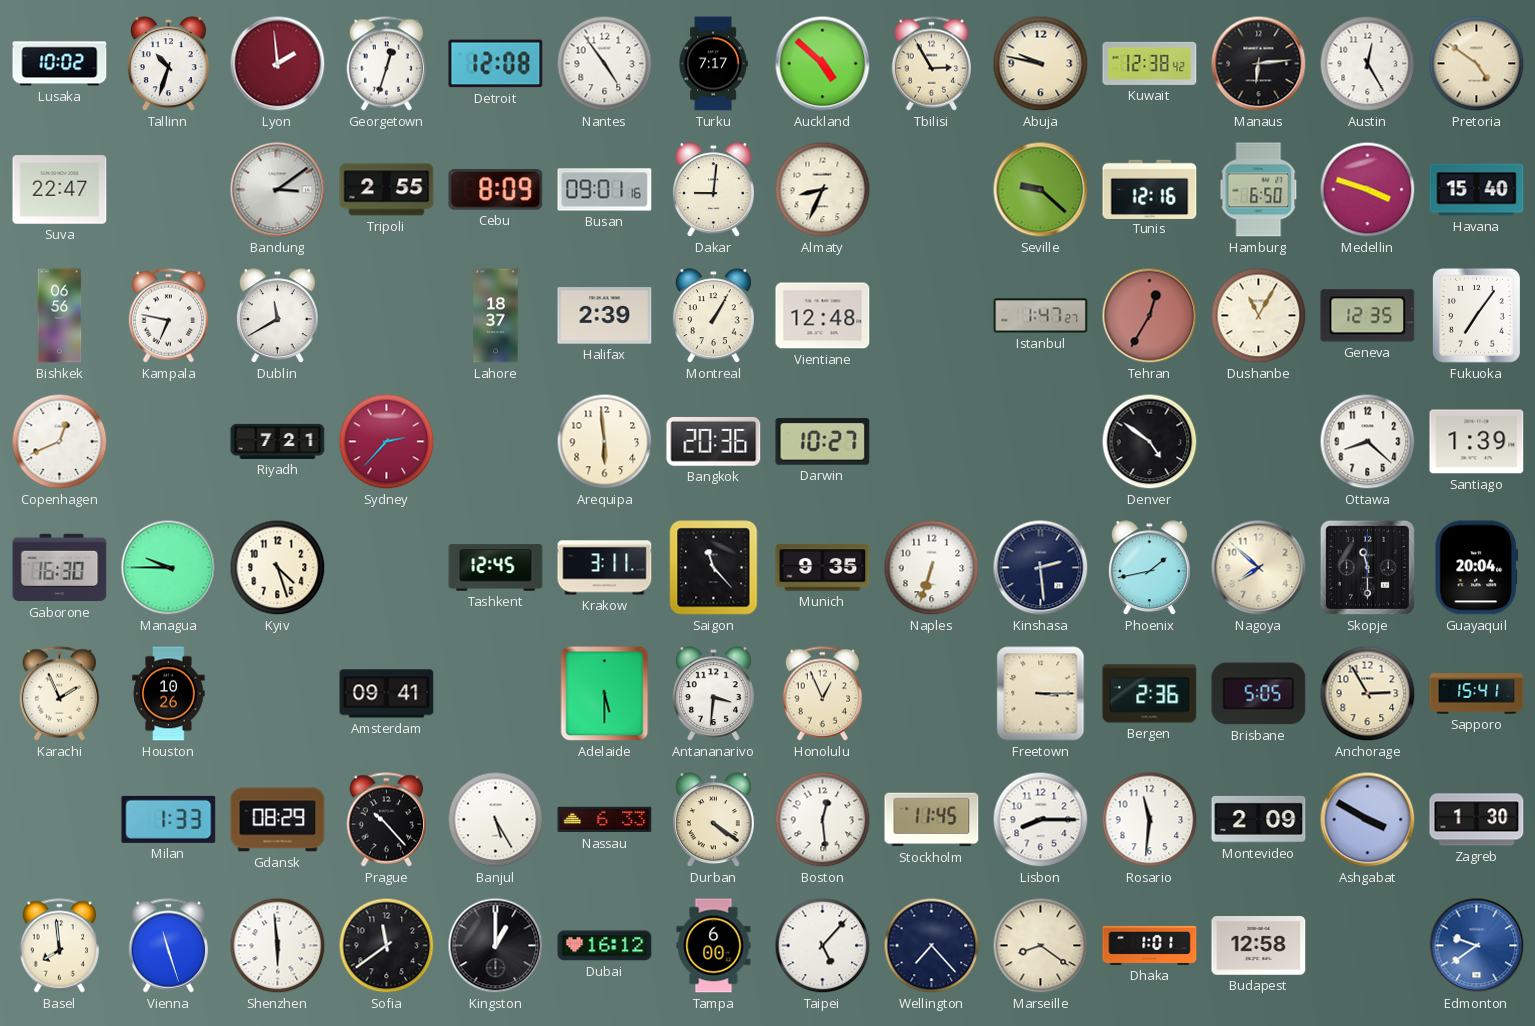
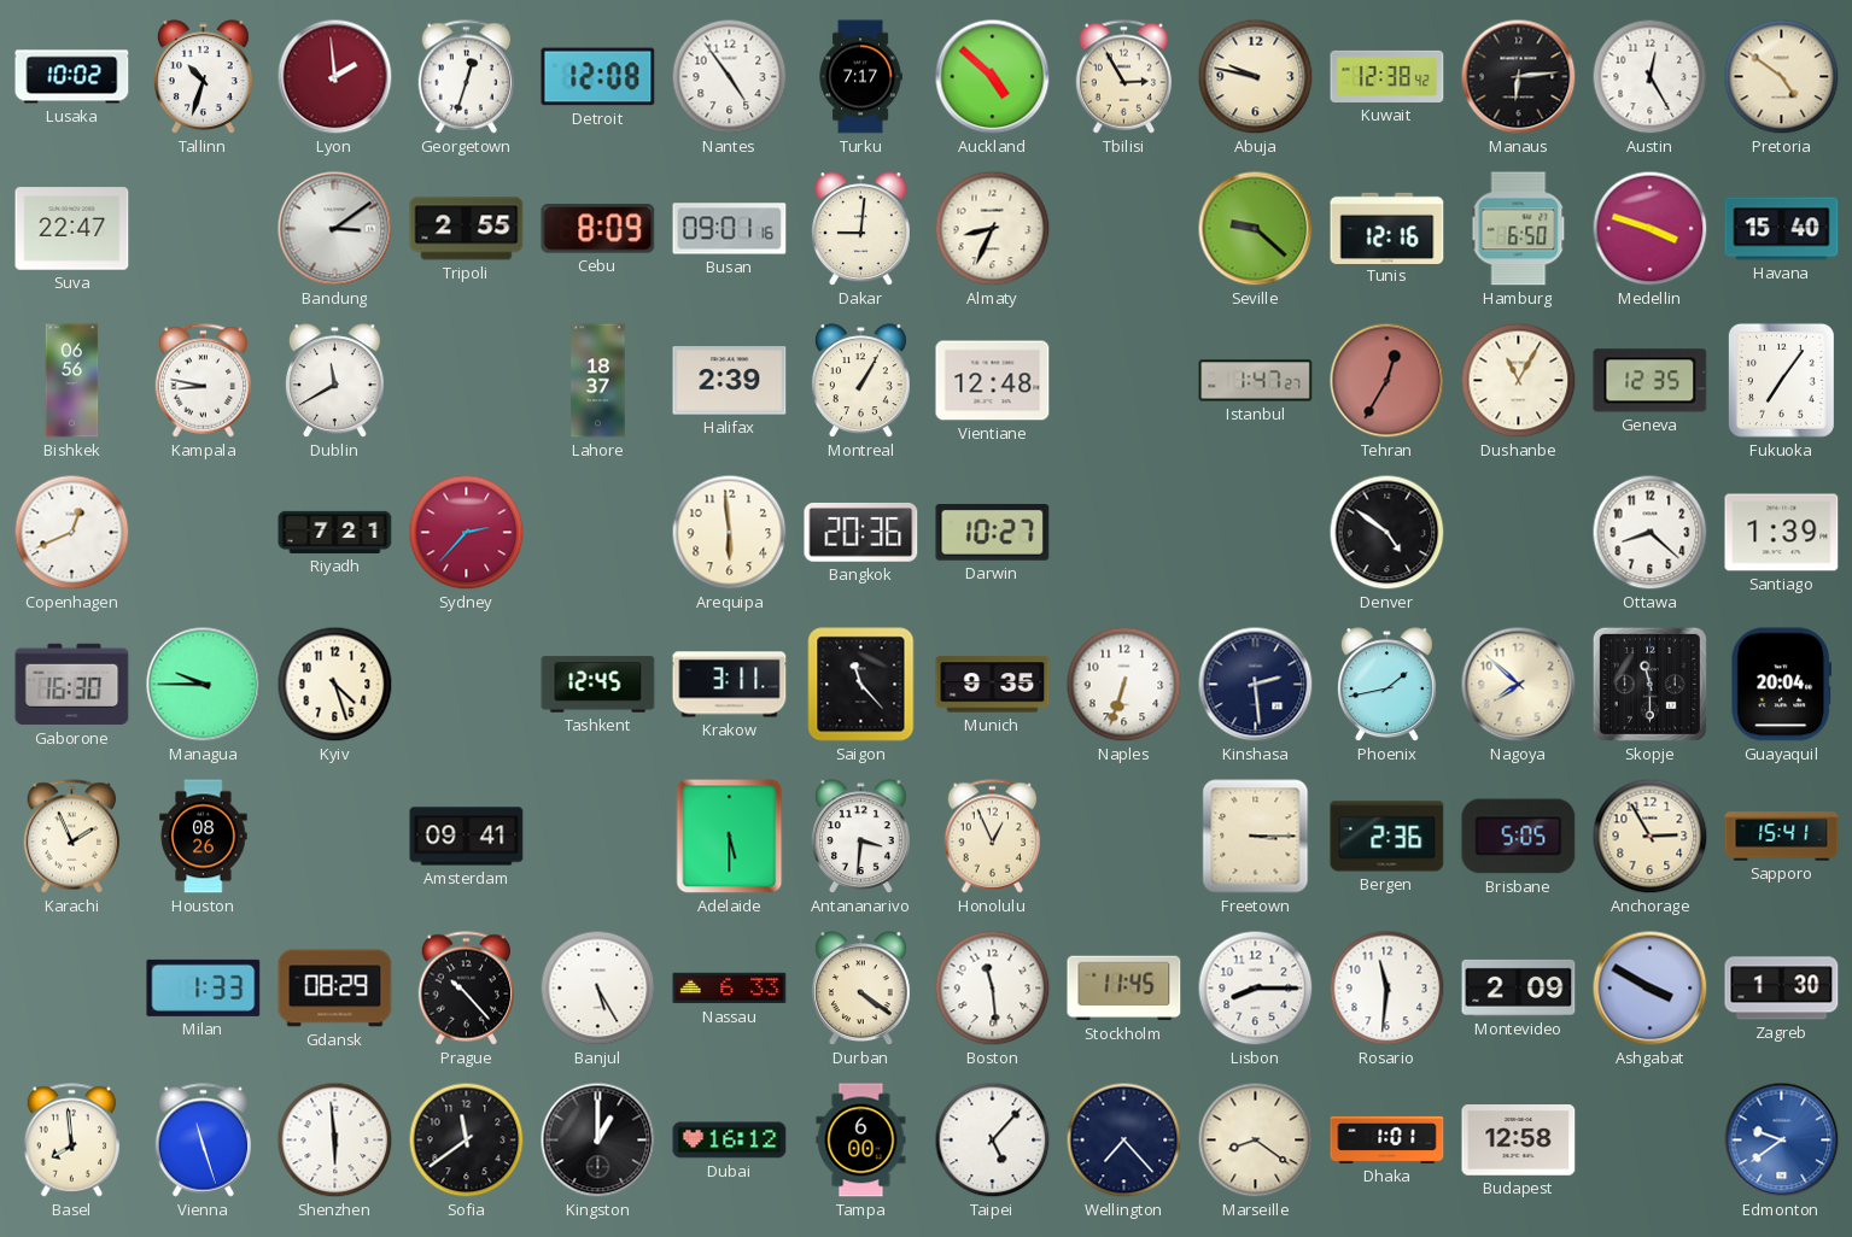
Kampala: 6:47 -> 8:47 (204, 381)
Houston: 10:26 -> 08:26 (204, 837)
Boston: 12:29 -> 11:29 (993, 989)
